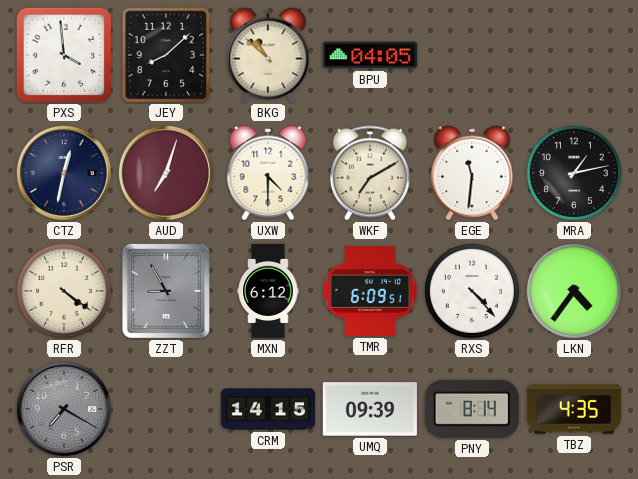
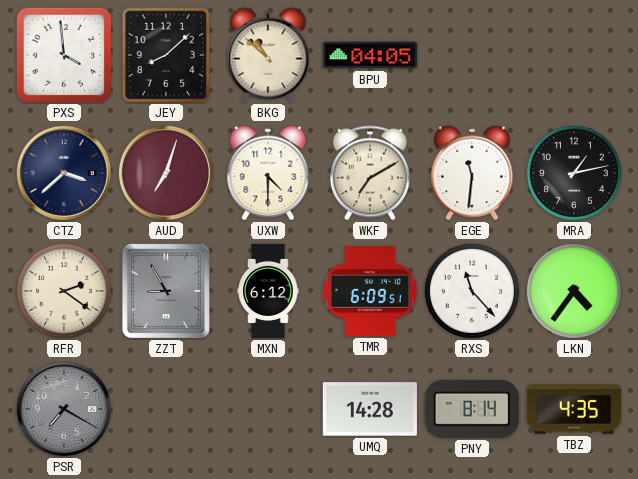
CTZ: 12:32 -> 3:38 (64, 173)
RFR: 4:21 -> 2:21 (64, 291)
RXS: 4:23 -> 11:23 (472, 291)
CRM: 14:15 -> none (267, 409)
UMQ: 09:39 -> 14:28 (370, 409)
